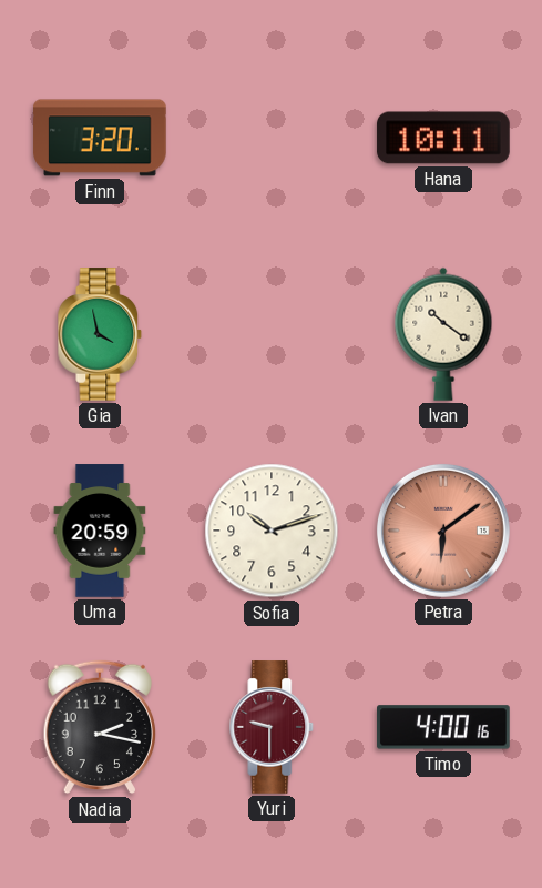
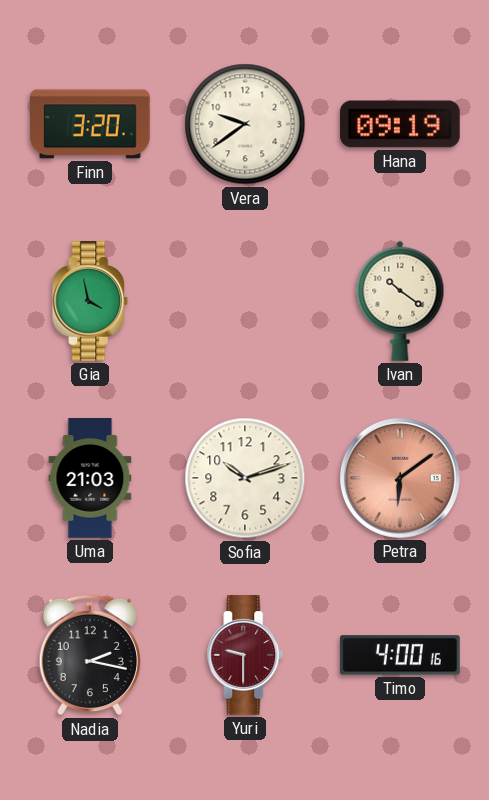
Vera: none -> 9:39 (245, 124)
Hana: 10:11 -> 09:19 (400, 124)
Uma: 20:59 -> 21:03 (90, 478)
